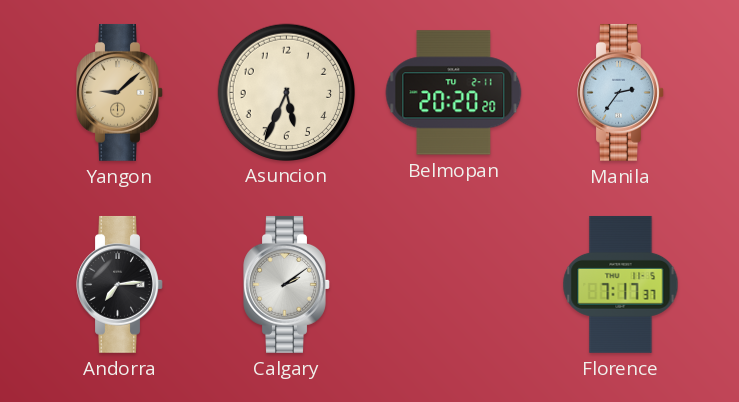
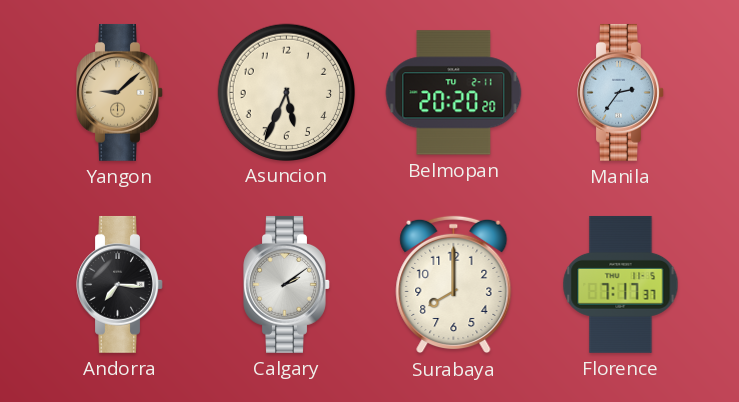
Andorra: 7:14 -> 7:16 (120, 284)
Surabaya: none -> 8:00 (454, 285)
